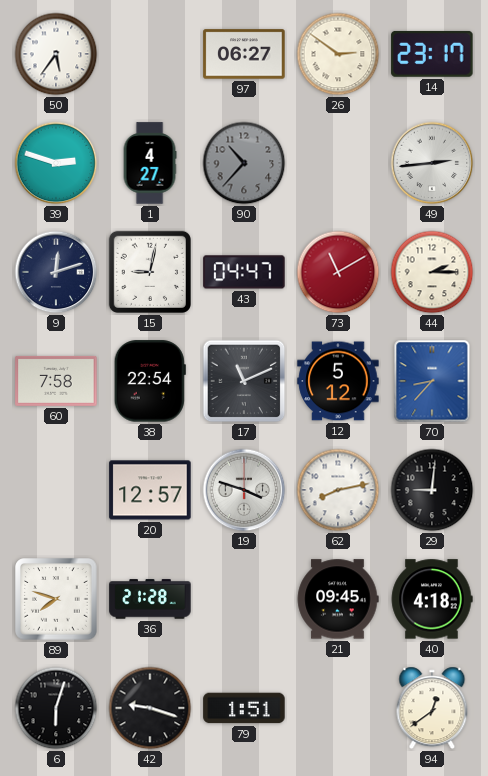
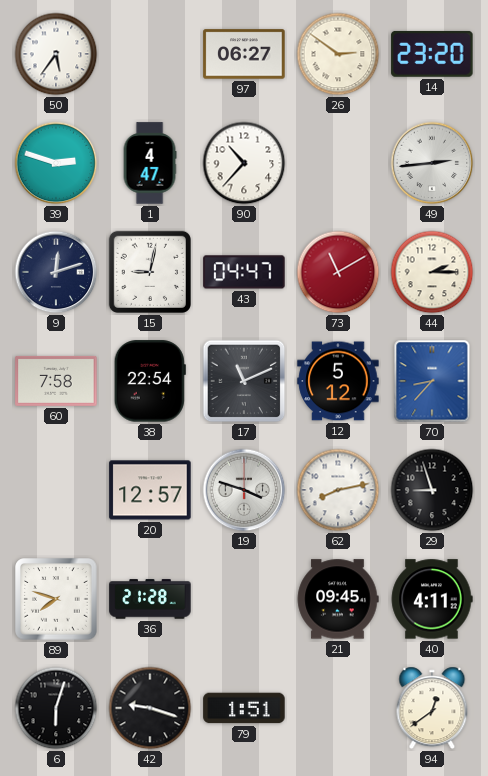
14: 23:17 -> 23:20 (432, 54)
1: 4:27 -> 4:47 (150, 163)
90 dial: grey -> white (244, 163)
29: 9:01 -> 8:57 (432, 490)
40: 4:18 -> 4:11 (432, 599)
